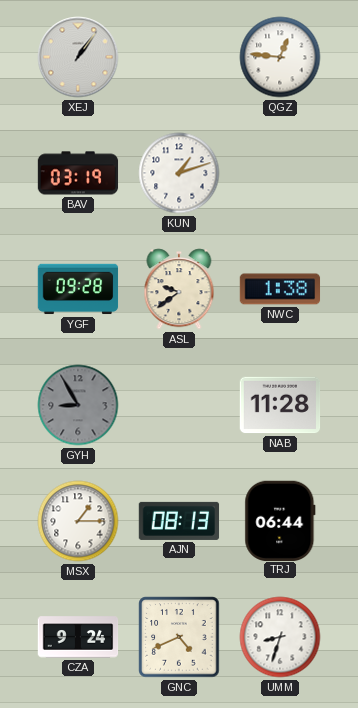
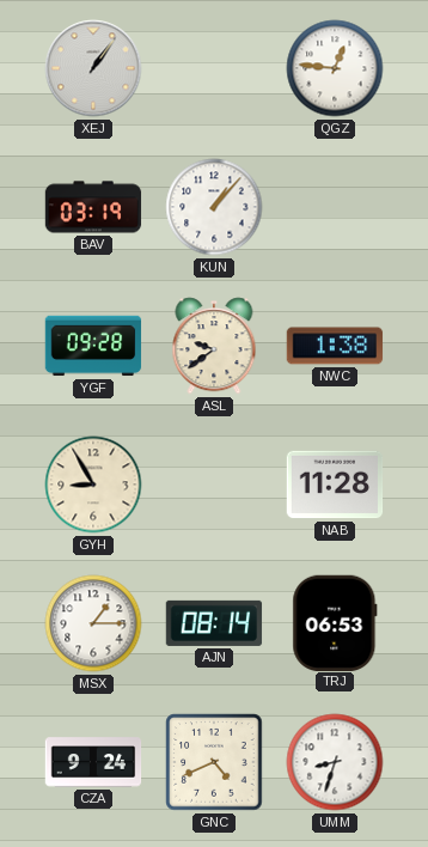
KUN: 1:12 -> 1:07 (214, 207)
GYH dial: grey -> cream (93, 485)
AJN: 08:13 -> 08:14 (214, 623)
TRJ: 06:44 -> 06:53 (335, 622)
